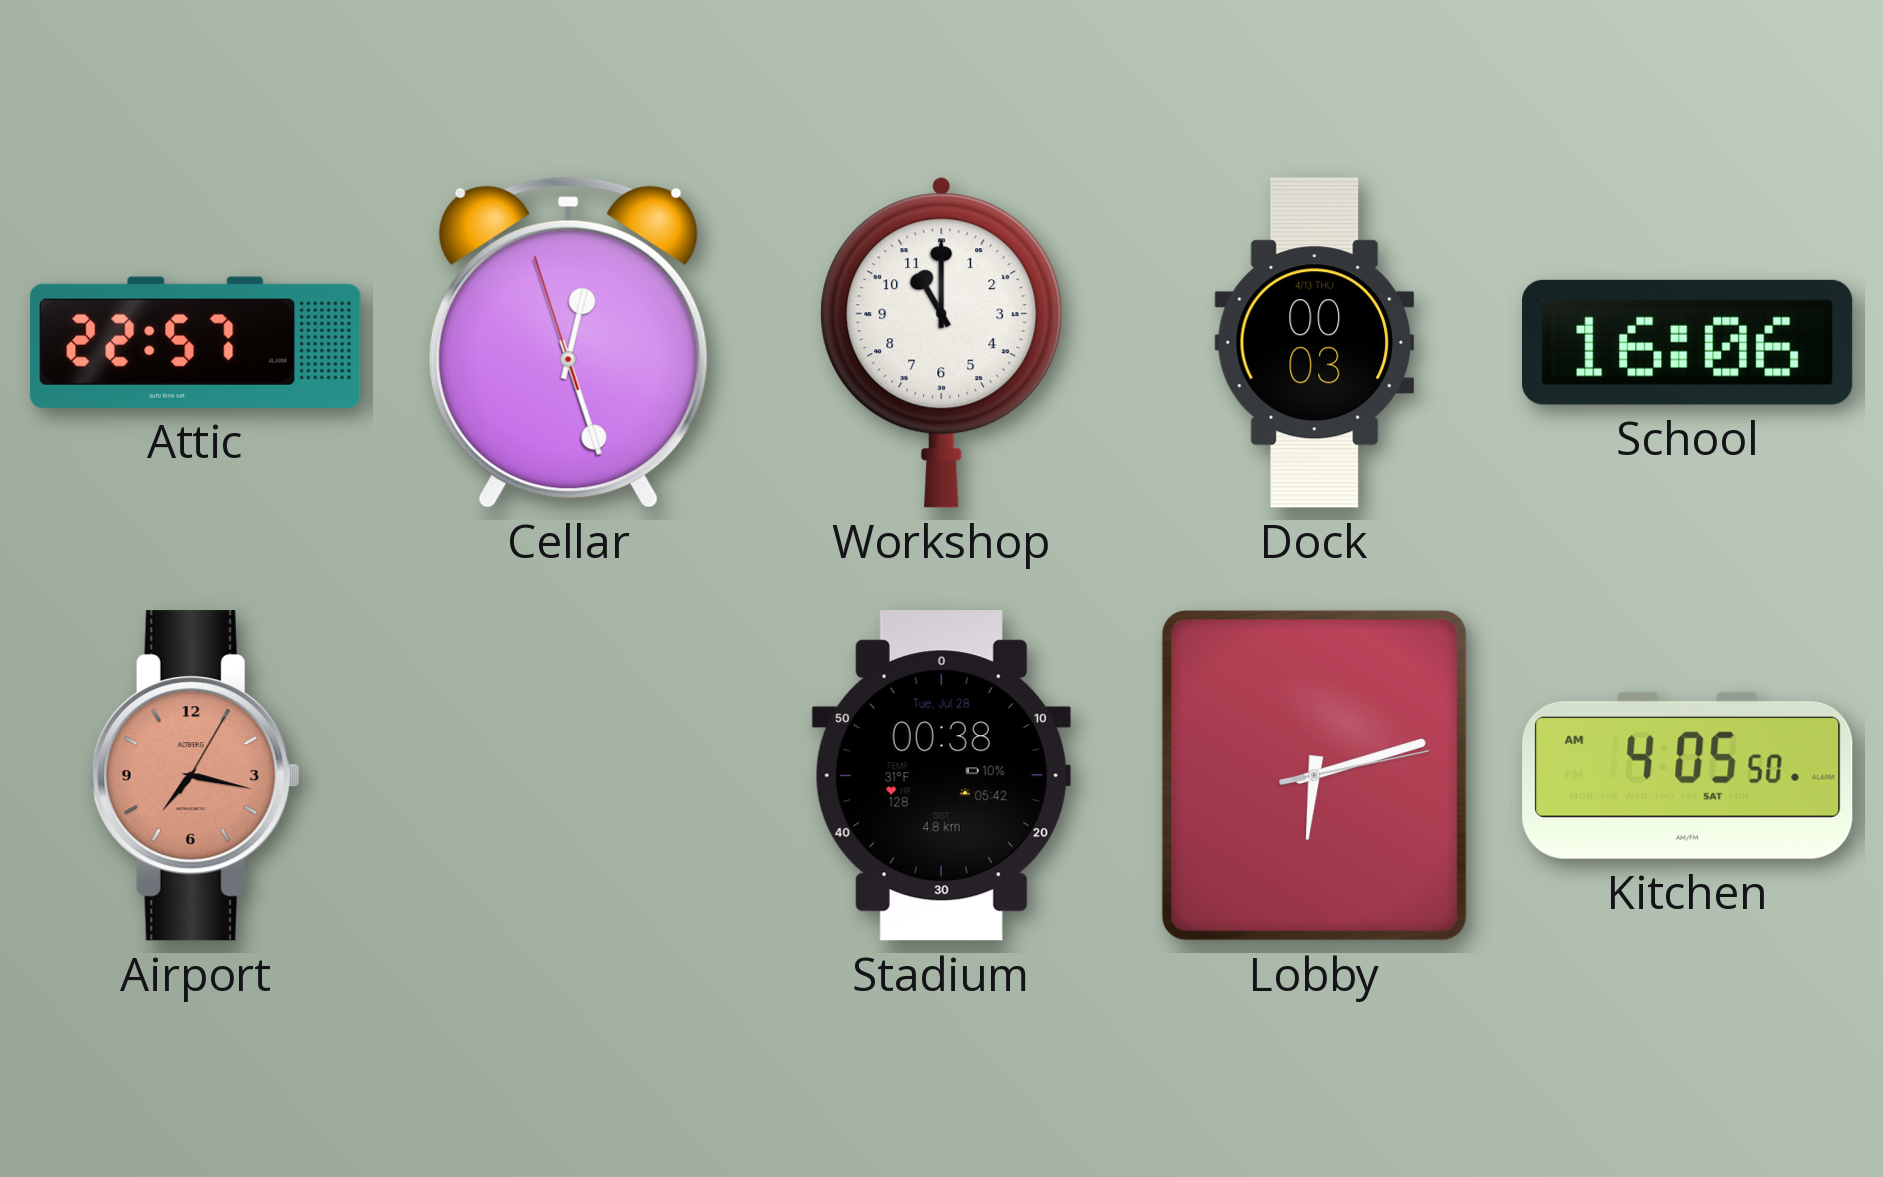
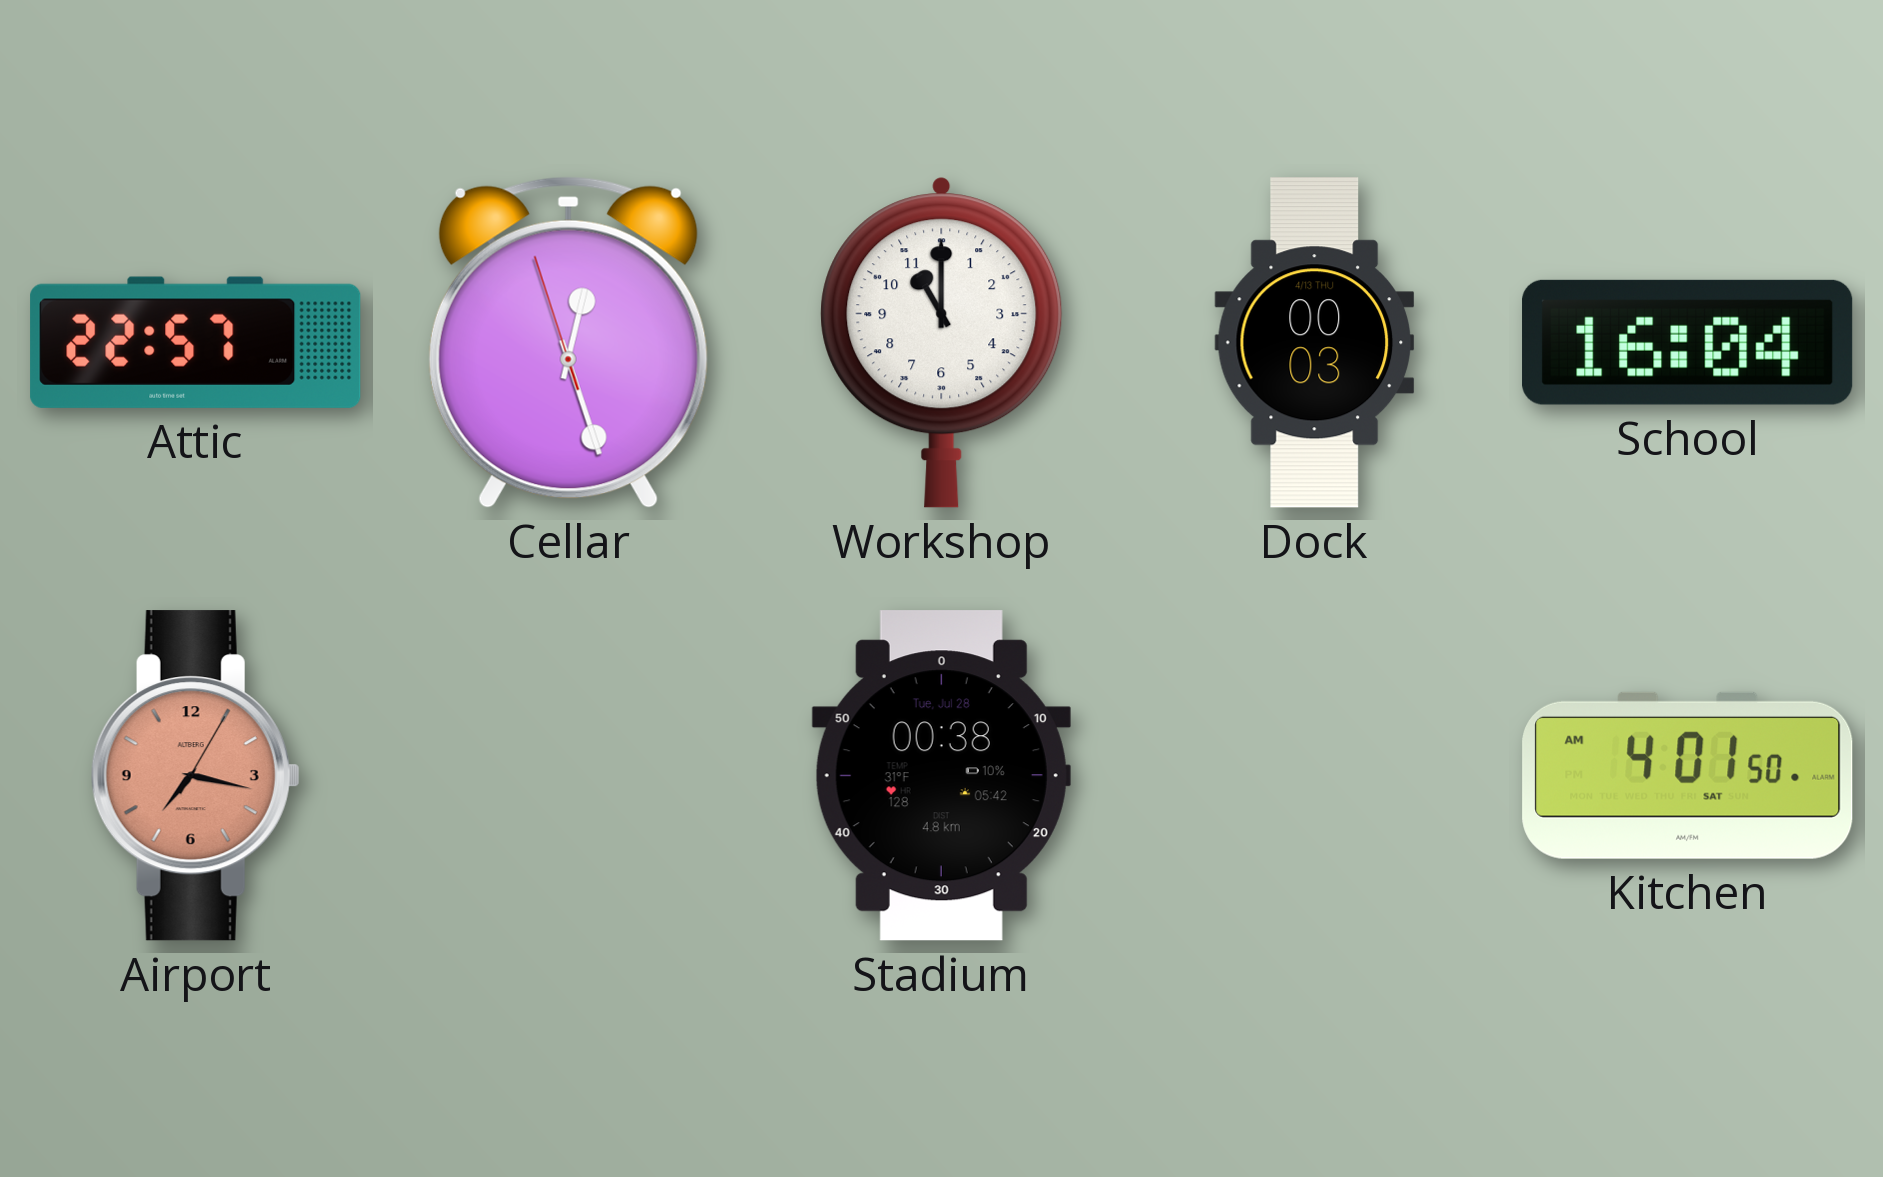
School: 16:06 -> 16:04 (1688, 342)
Lobby: 6:12 -> none (1314, 775)
Kitchen: 4:05 -> 4:01 (1688, 775)
